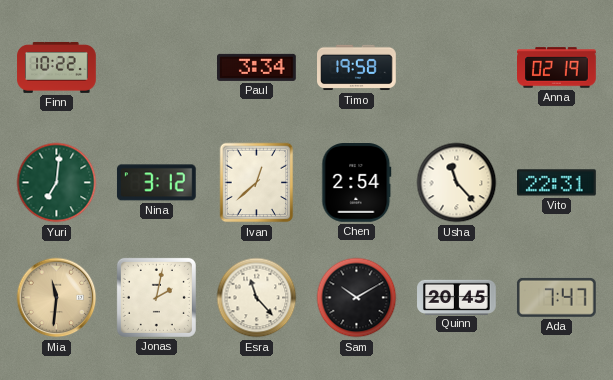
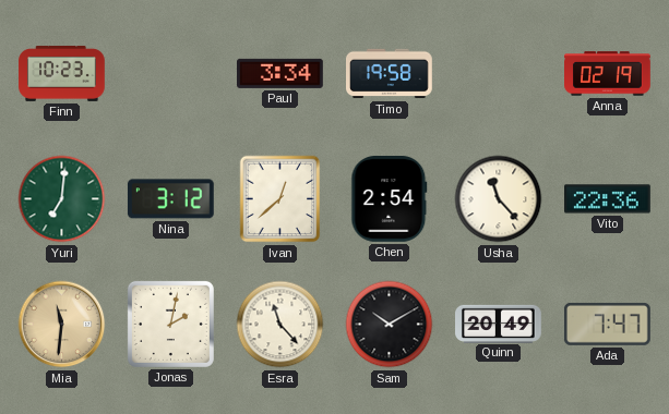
Finn: 10:22 -> 10:23 (62, 73)
Vito: 22:31 -> 22:36 (608, 199)
Quinn: 20:45 -> 20:49 (499, 324)
